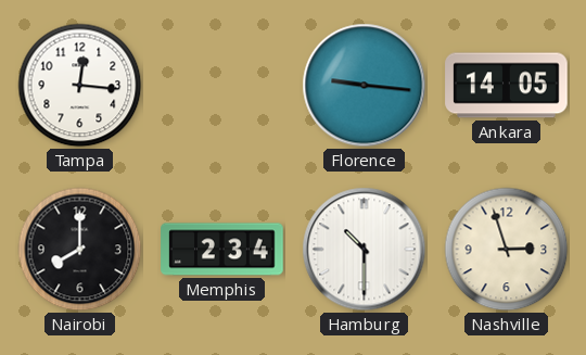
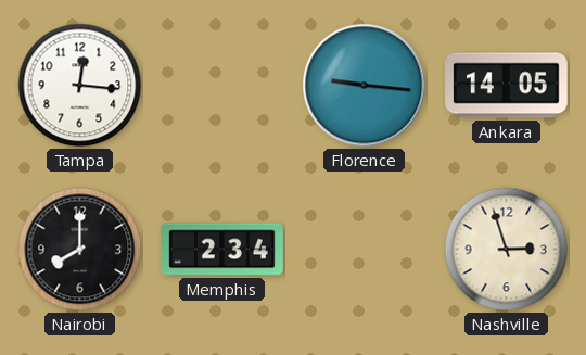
Hamburg: 10:30 -> none (365, 250)
